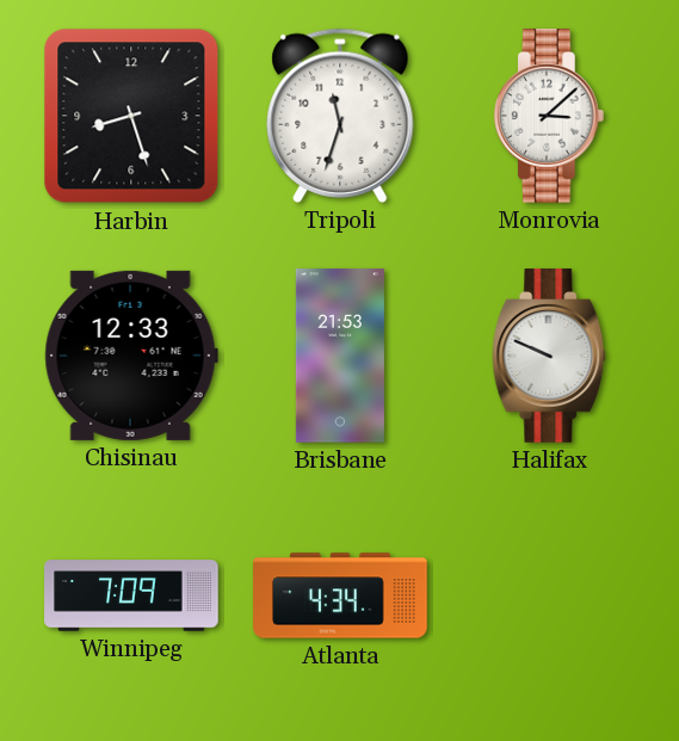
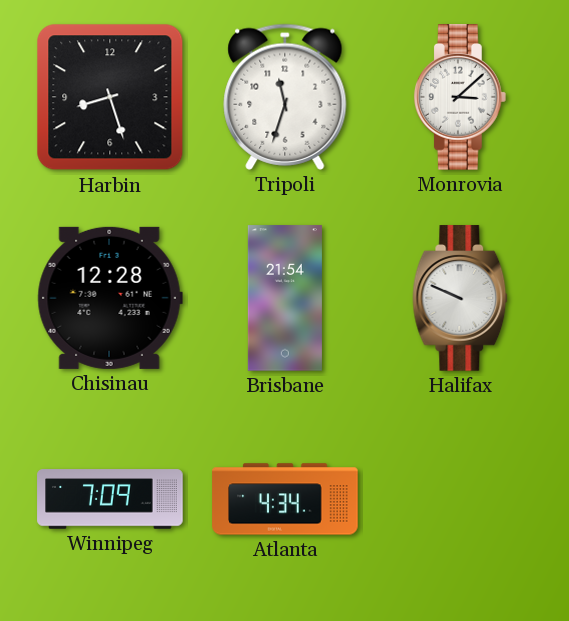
Chisinau: 12:33 -> 12:28 (110, 298)
Brisbane: 21:53 -> 21:54 (285, 298)
